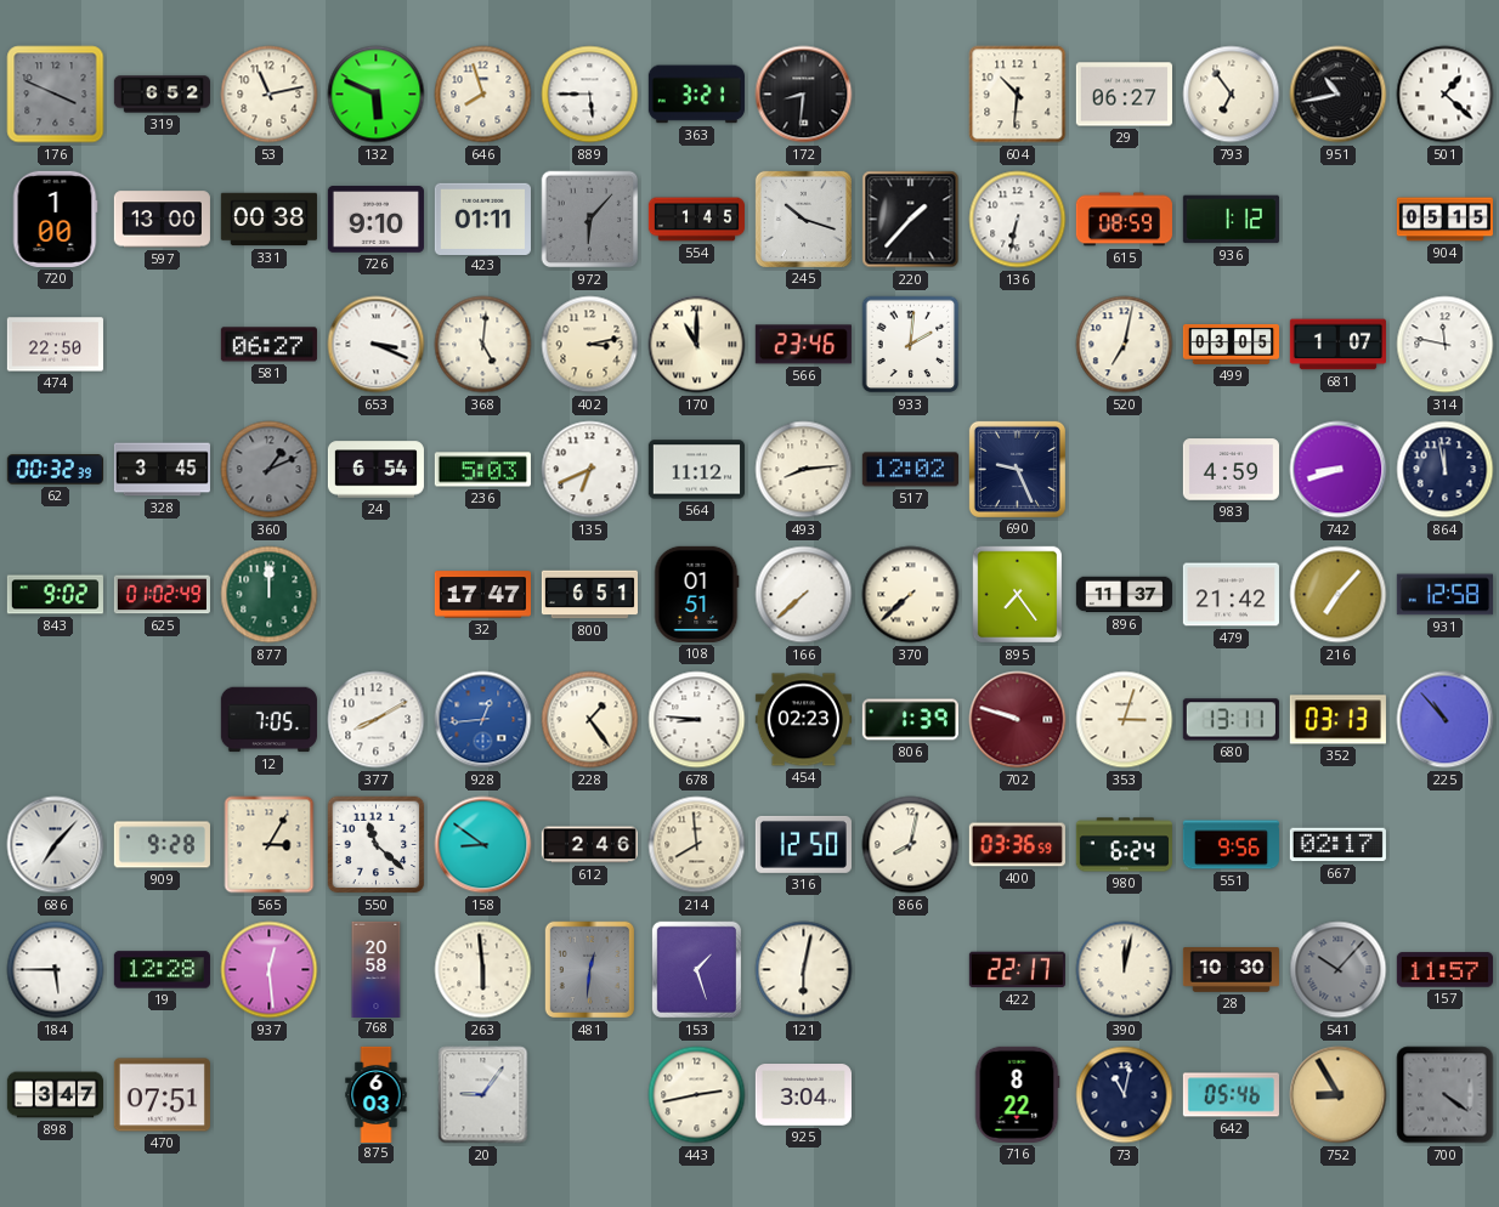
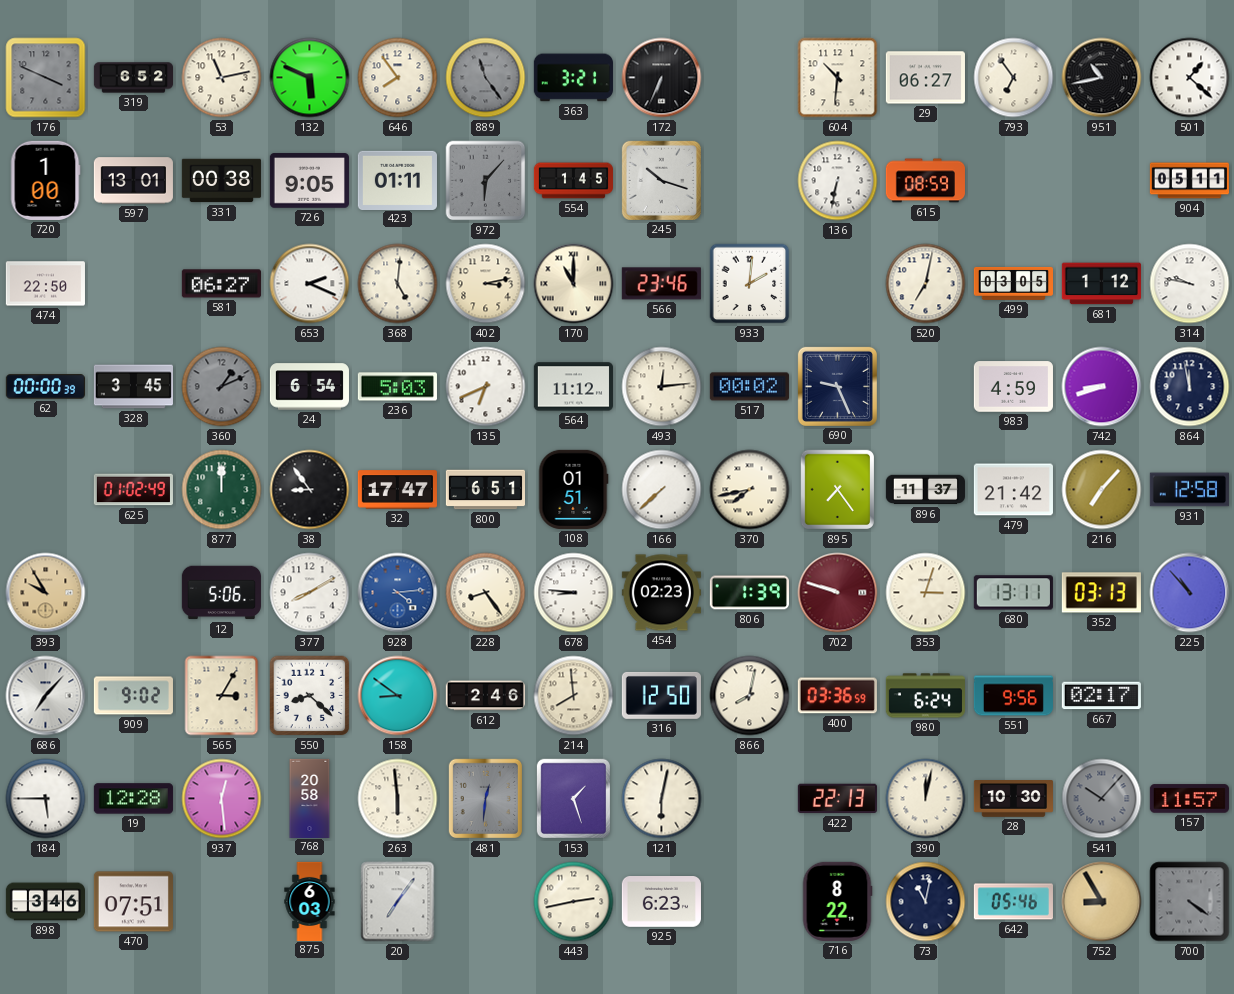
646: 7:57 -> 7:54 (398, 78)
889: 5:45 -> 11:24 (486, 78)
889 dial: white -> grey (486, 78)
172: 8:31 -> 6:34 (662, 78)
597: 13:00 -> 13:01 (133, 181)
726: 9:10 -> 9:05 (309, 181)
220: 1:37 -> none (911, 220)
936: 1:12 -> none (1231, 220)
904: 05:15 -> 05:11 (1189, 181)
653: 3:19 -> 2:19 (310, 284)
681: 1:07 -> 1:12 (1101, 284)
314: 11:47 -> 9:47 (1190, 284)
62: 00:32 -> 00:00 (45, 387)
493: 8:14 -> 12:14 (662, 387)
517: 12:02 -> 00:02 (749, 387)
843: 9:02 -> none (55, 595)
38: none -> 8:54 (310, 490)
370: 7:38 -> 7:43 (750, 490)
393: none -> 9:55 (46, 593)
12: 7:05 -> 5:06 (221, 593)
928: 12:44 -> 4:14 (398, 593)
228: 1:24 -> 8:24 (486, 593)
909: 9:28 -> 9:02 (133, 696)
550: 11:22 -> 8:22 (310, 696)
422: 22:17 -> 22:13 (837, 799)
898: 3:47 -> 3:46 (45, 902)
20: 9:06 -> 7:06 (398, 902)
925: 3:04 -> 6:23 (661, 902)
